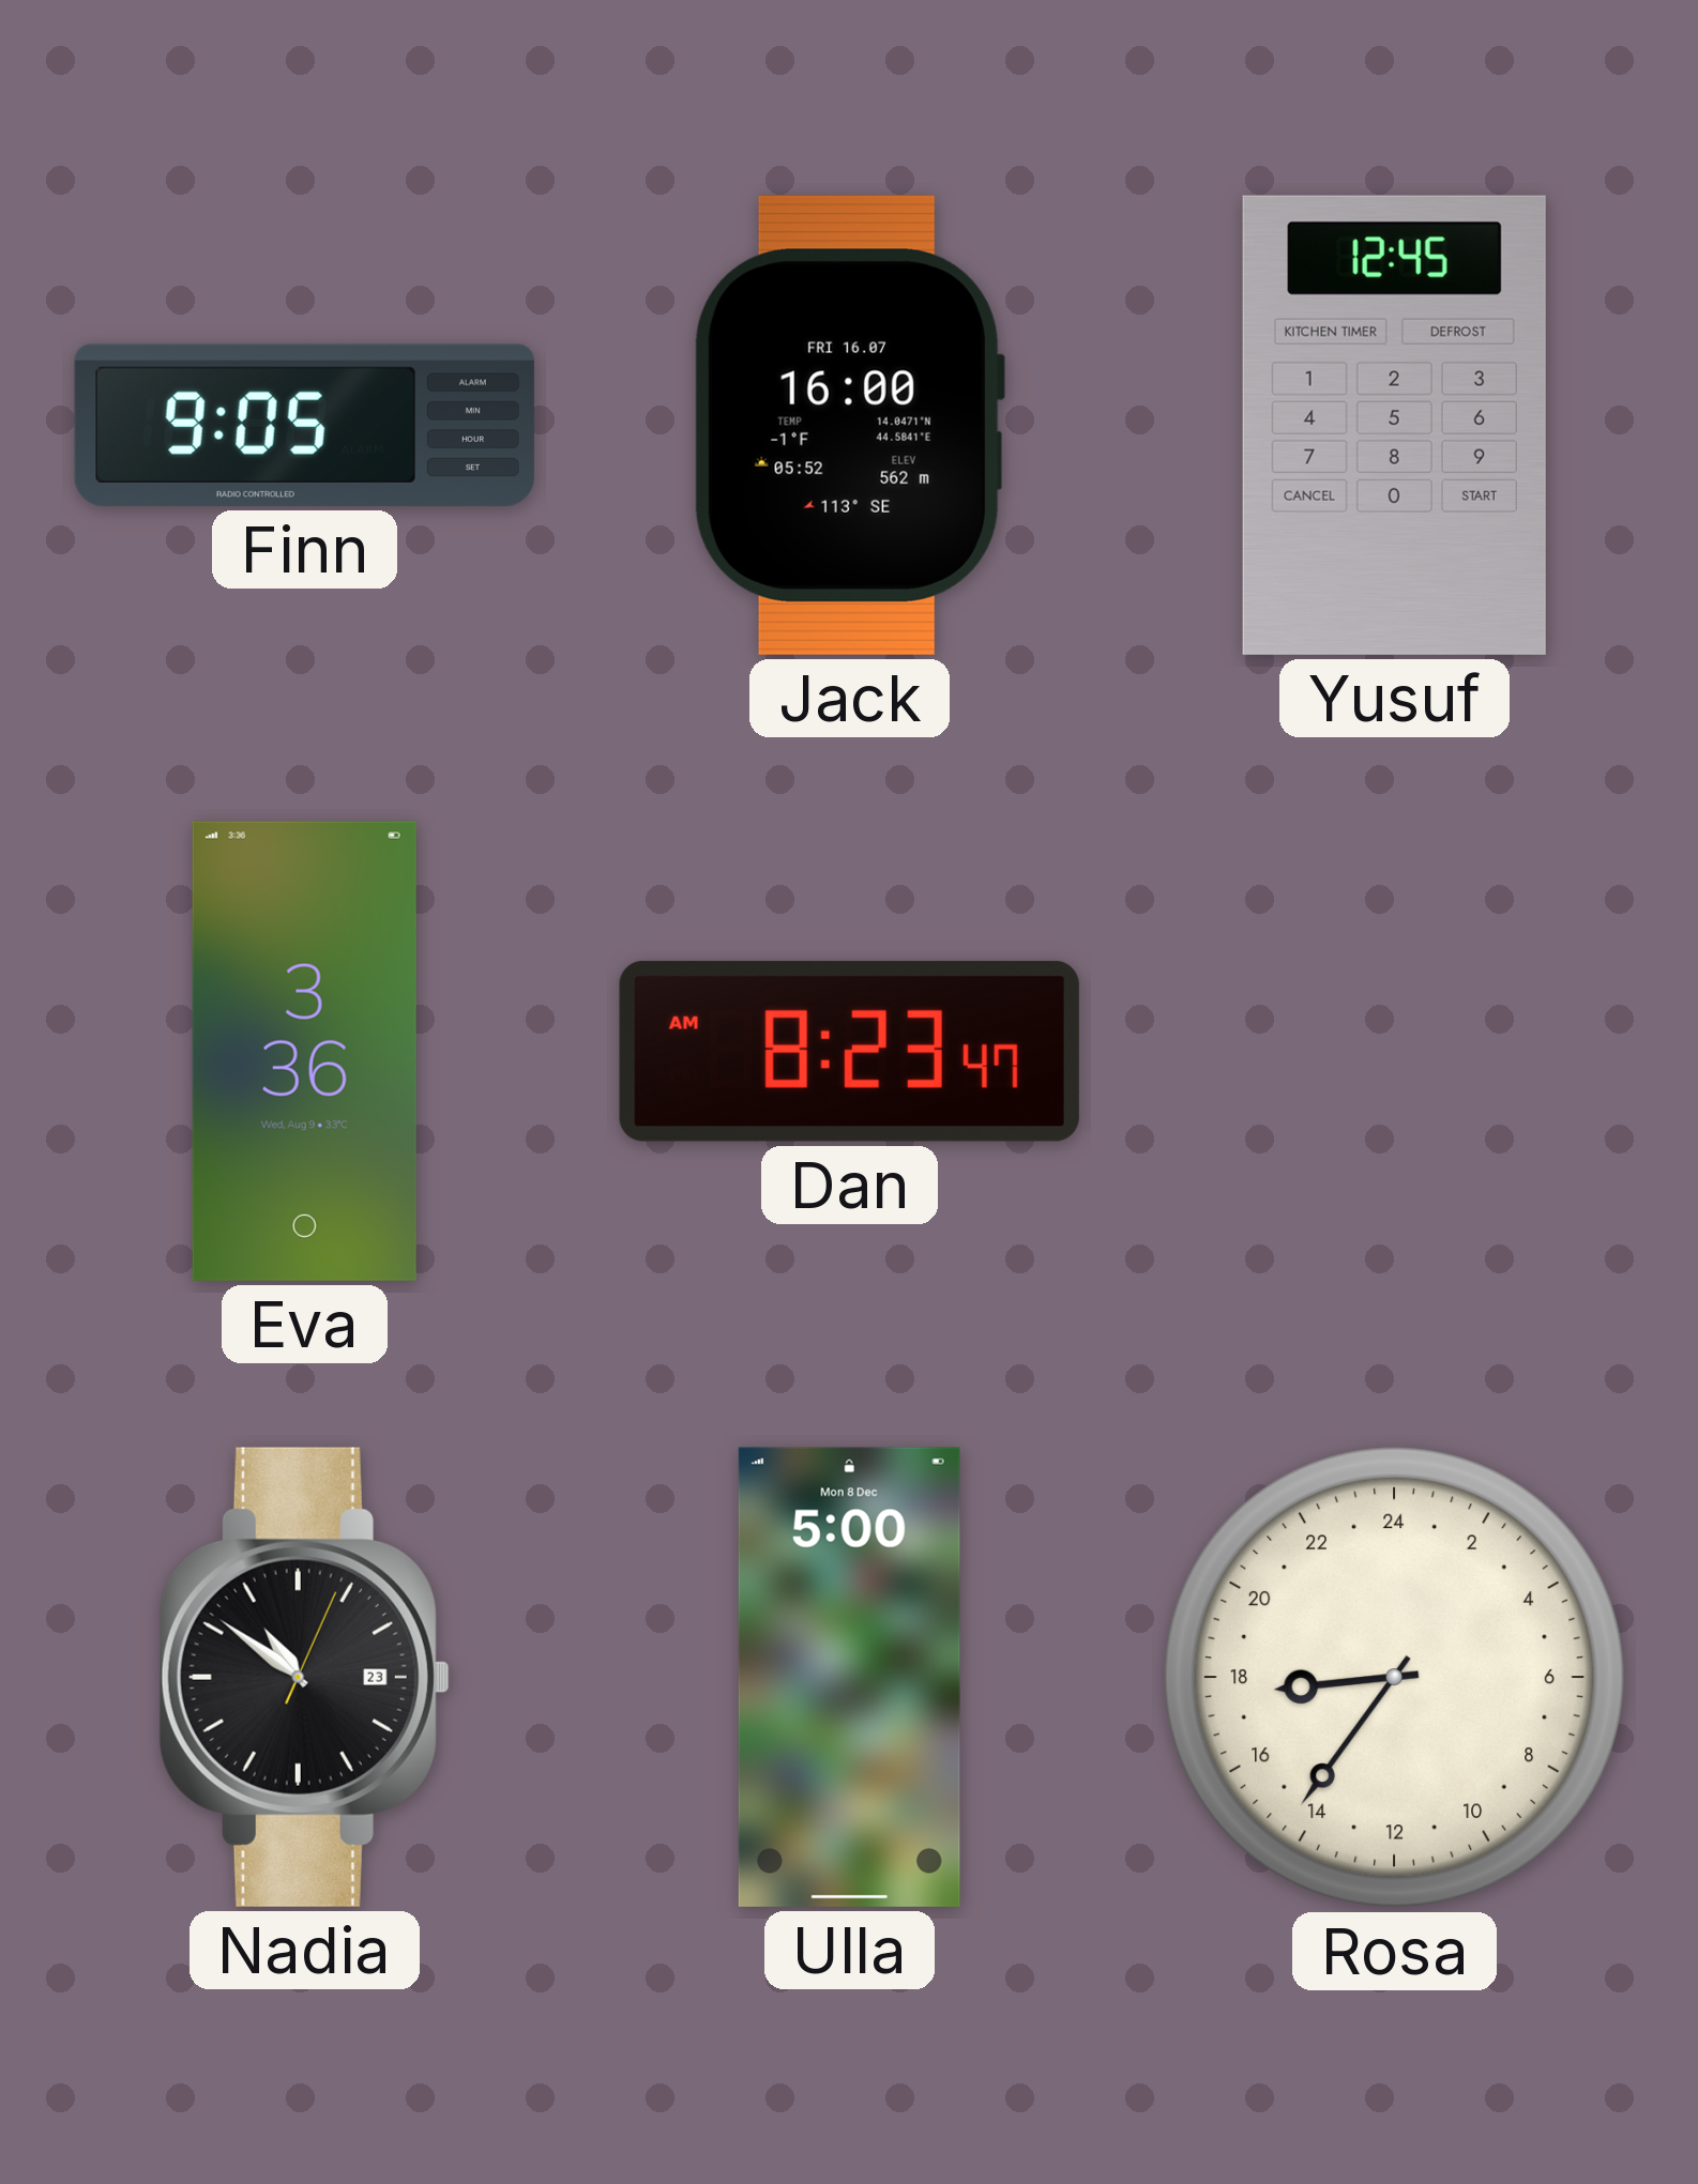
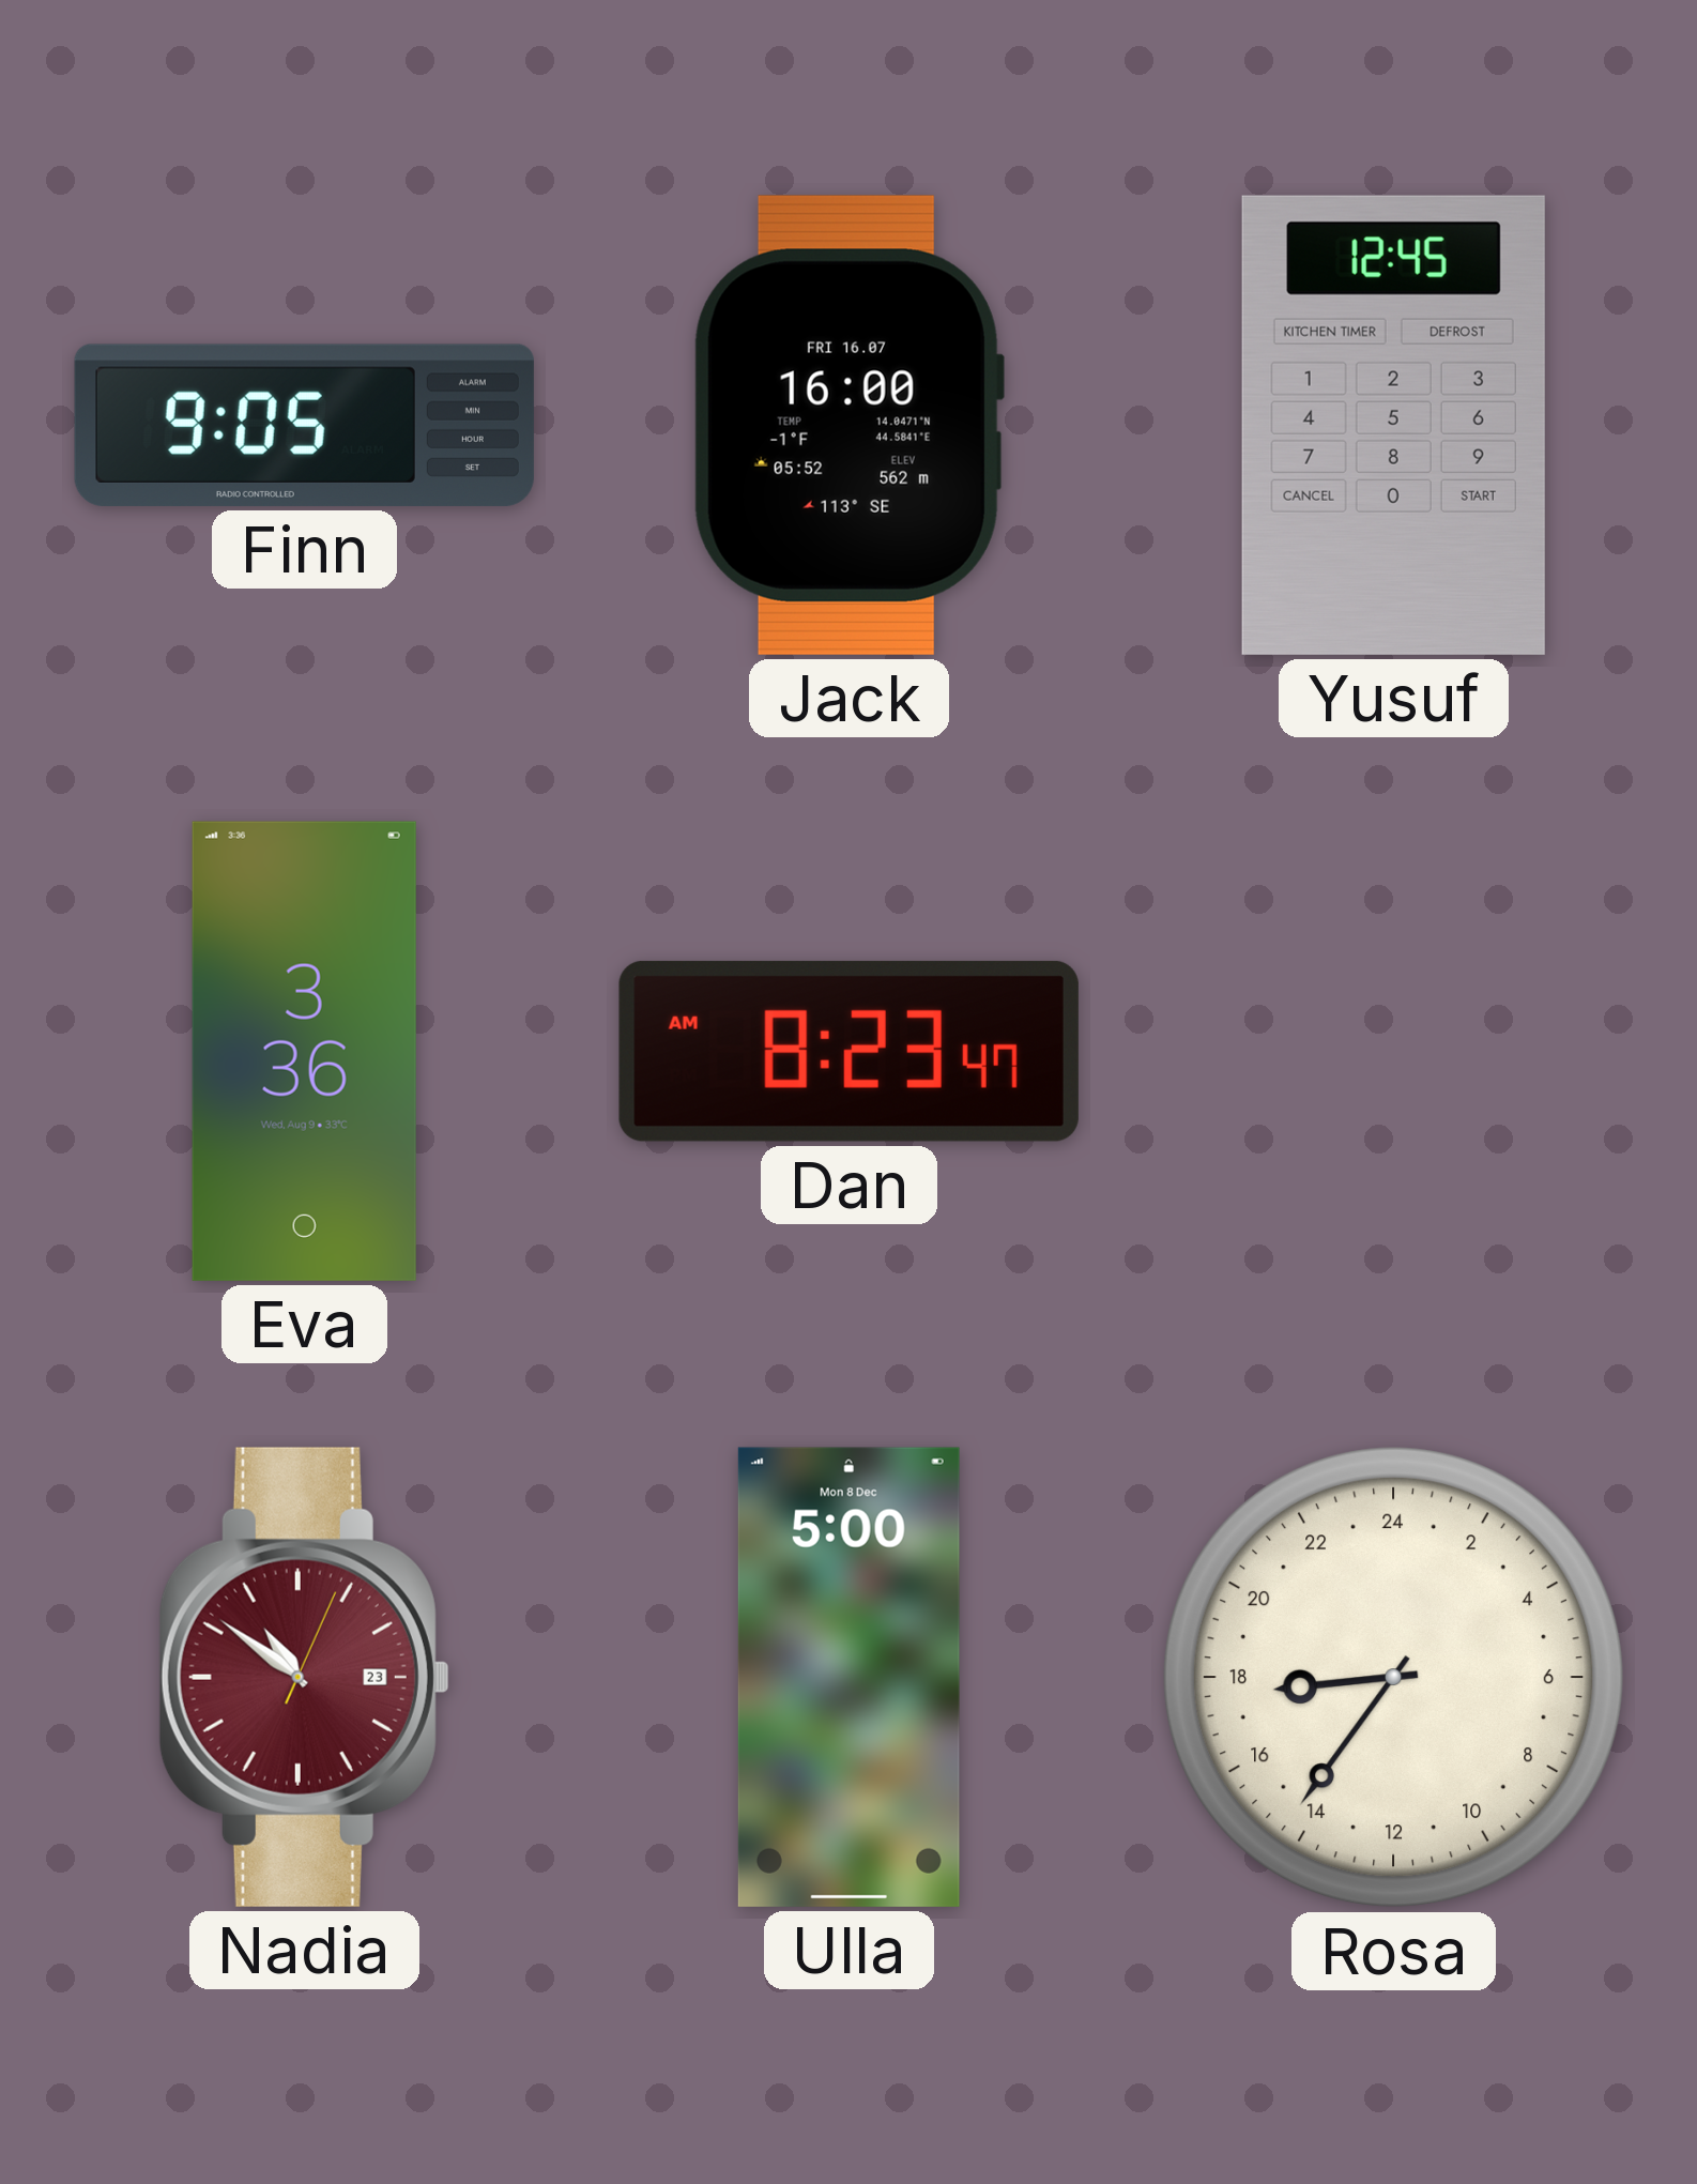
Nadia dial: black -> burgundy (304, 1677)
